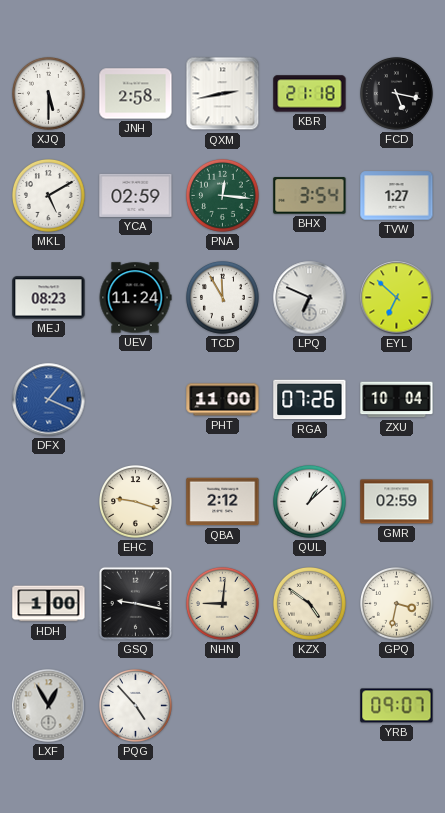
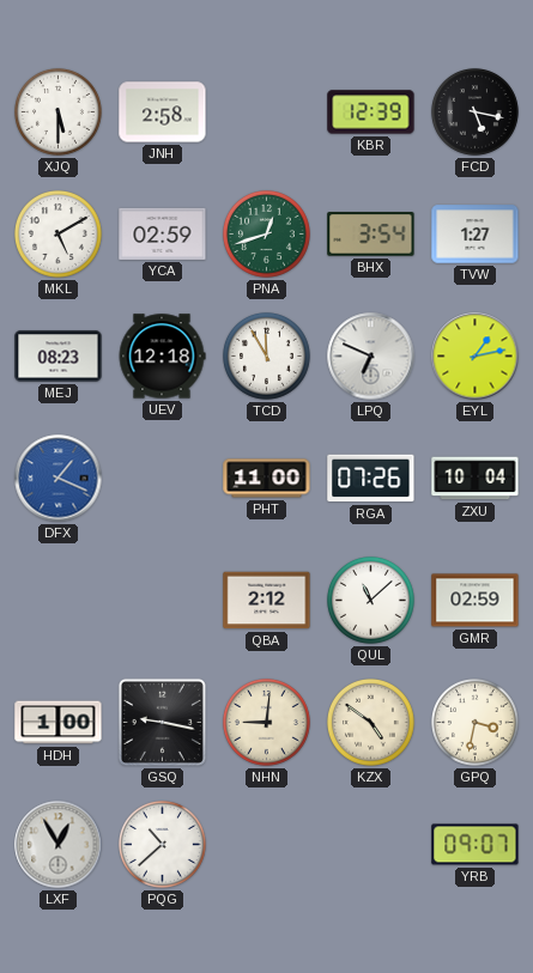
QXM: 2:43 -> none (223, 94)
KBR: 21:18 -> 12:39 (371, 112)
PNA: 12:16 -> 12:42 (267, 235)
UEV: 11:24 -> 12:18 (162, 357)
EYL: 6:52 -> 1:13 (476, 357)
EHC: 9:18 -> none (136, 502)
QUL: 1:08 -> 11:08 (371, 601)
PQG: 4:53 -> 10:38 (163, 845)
